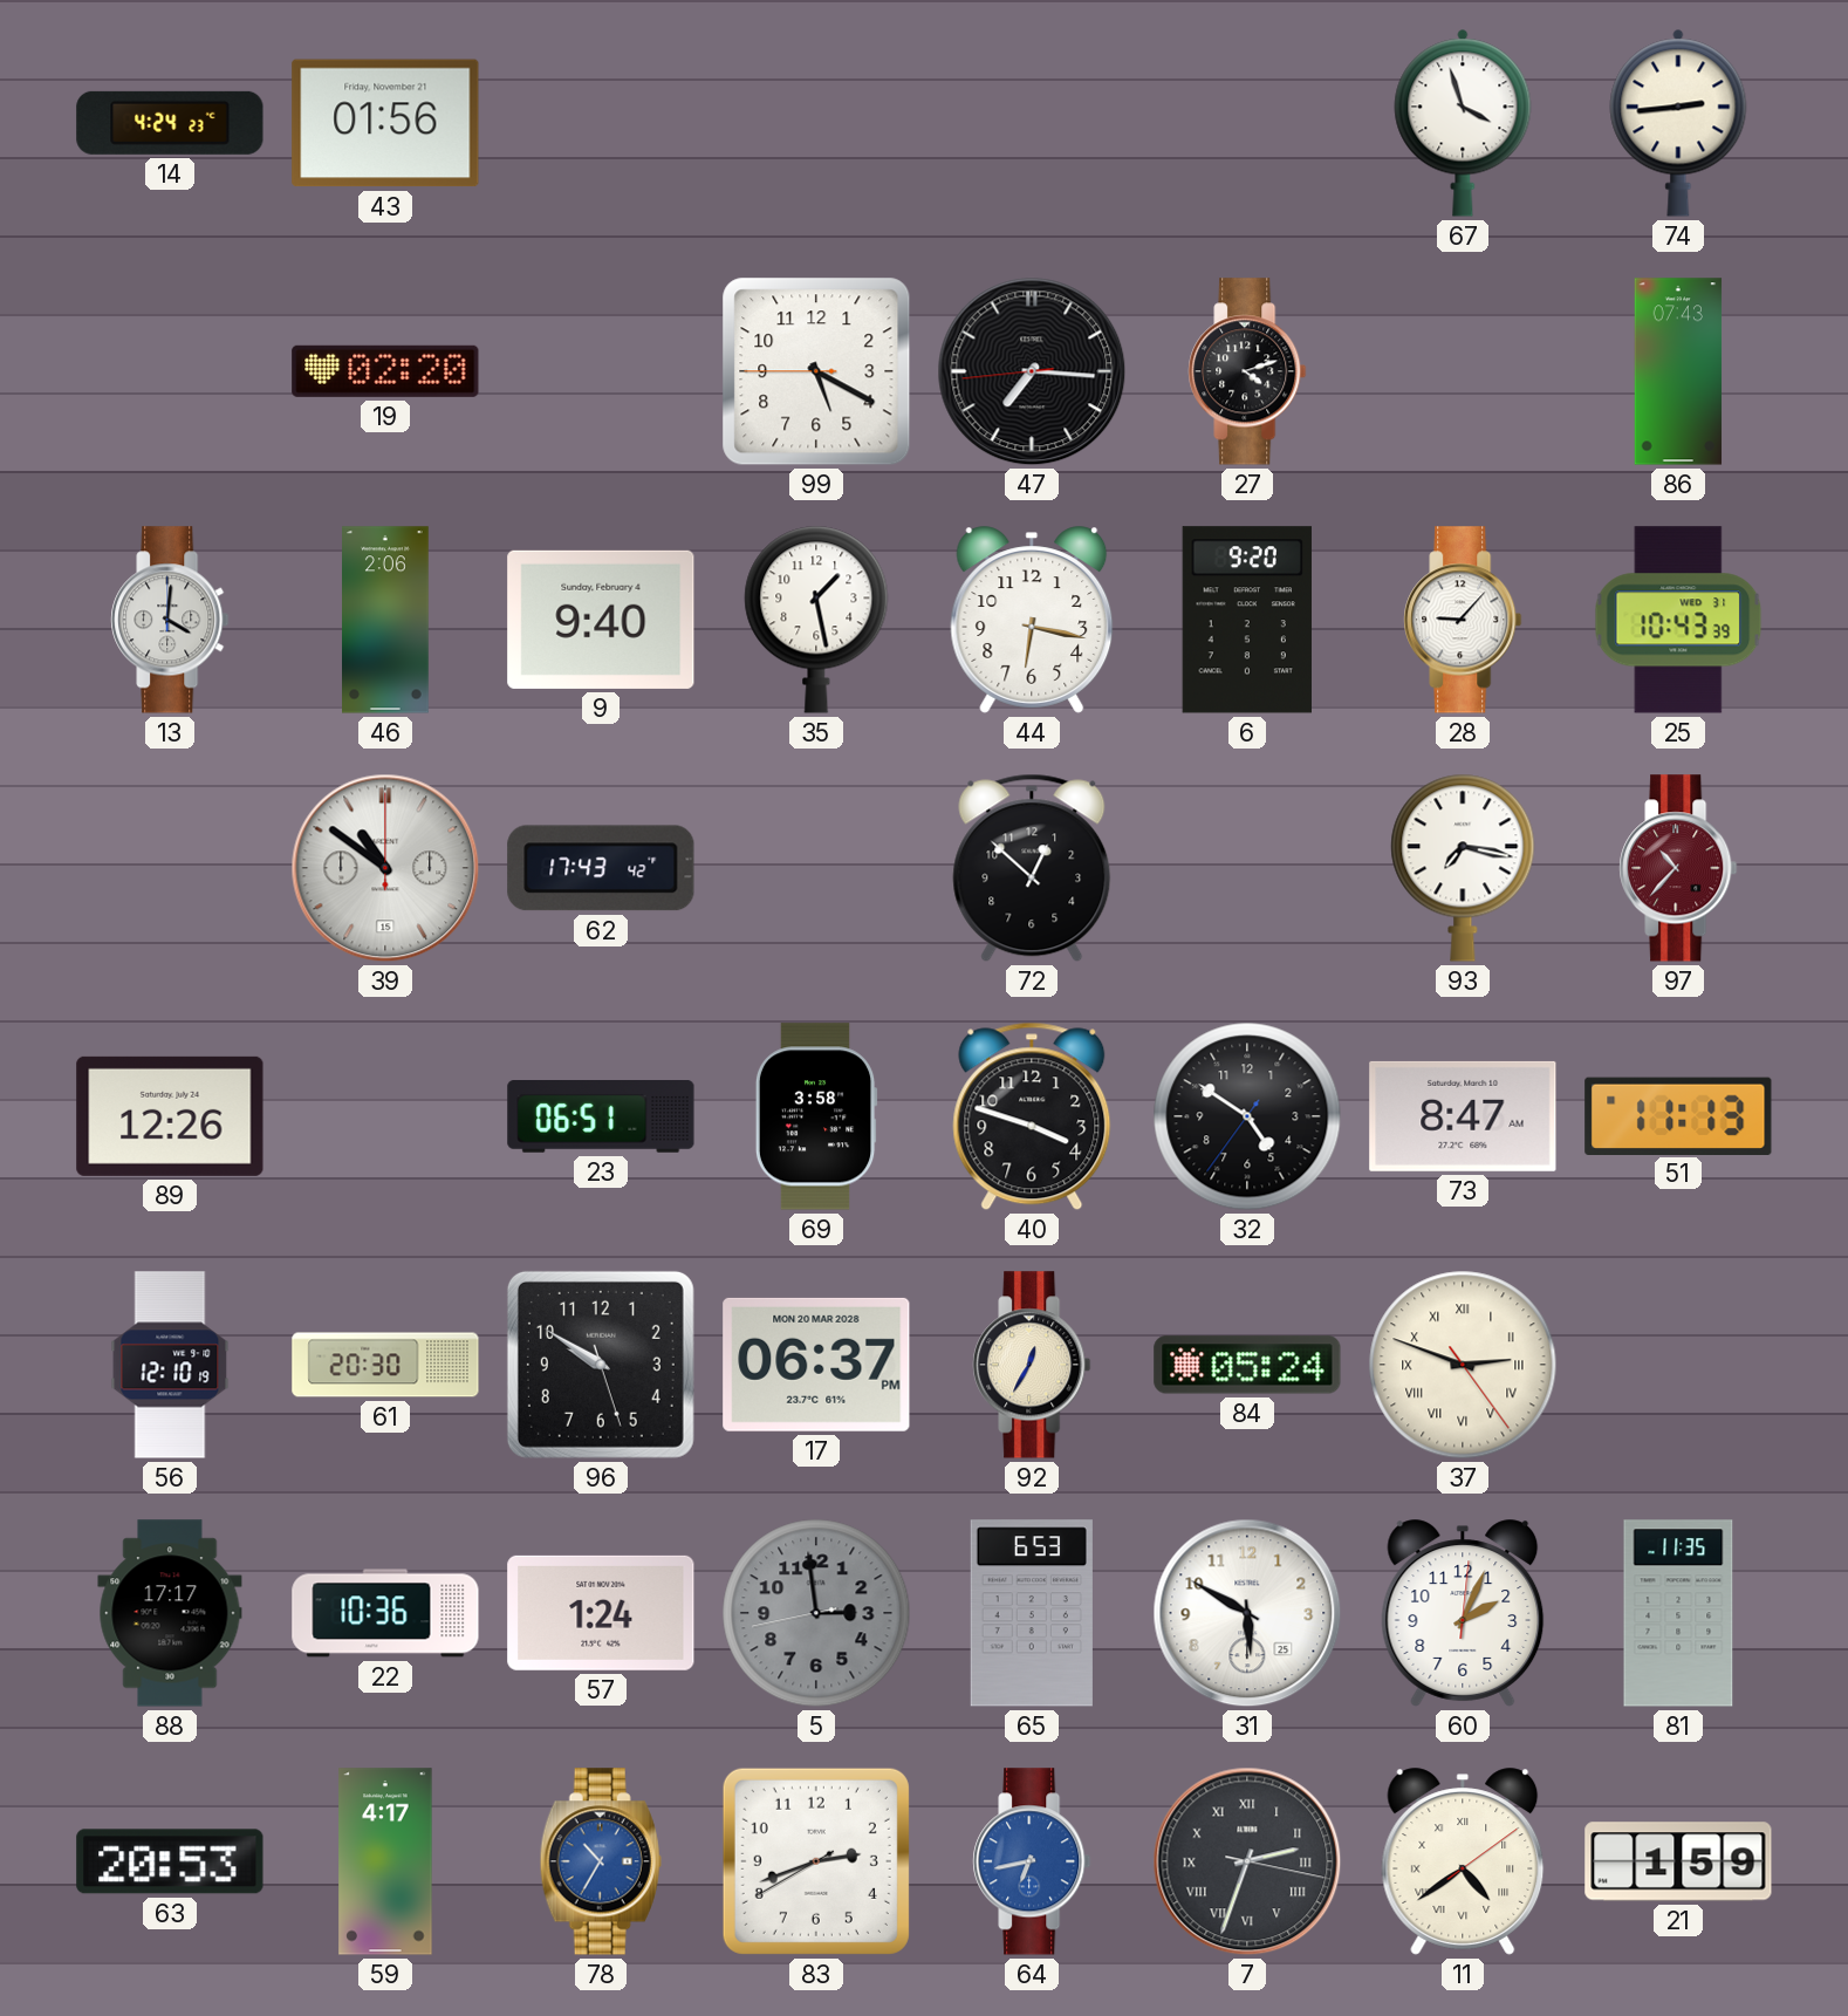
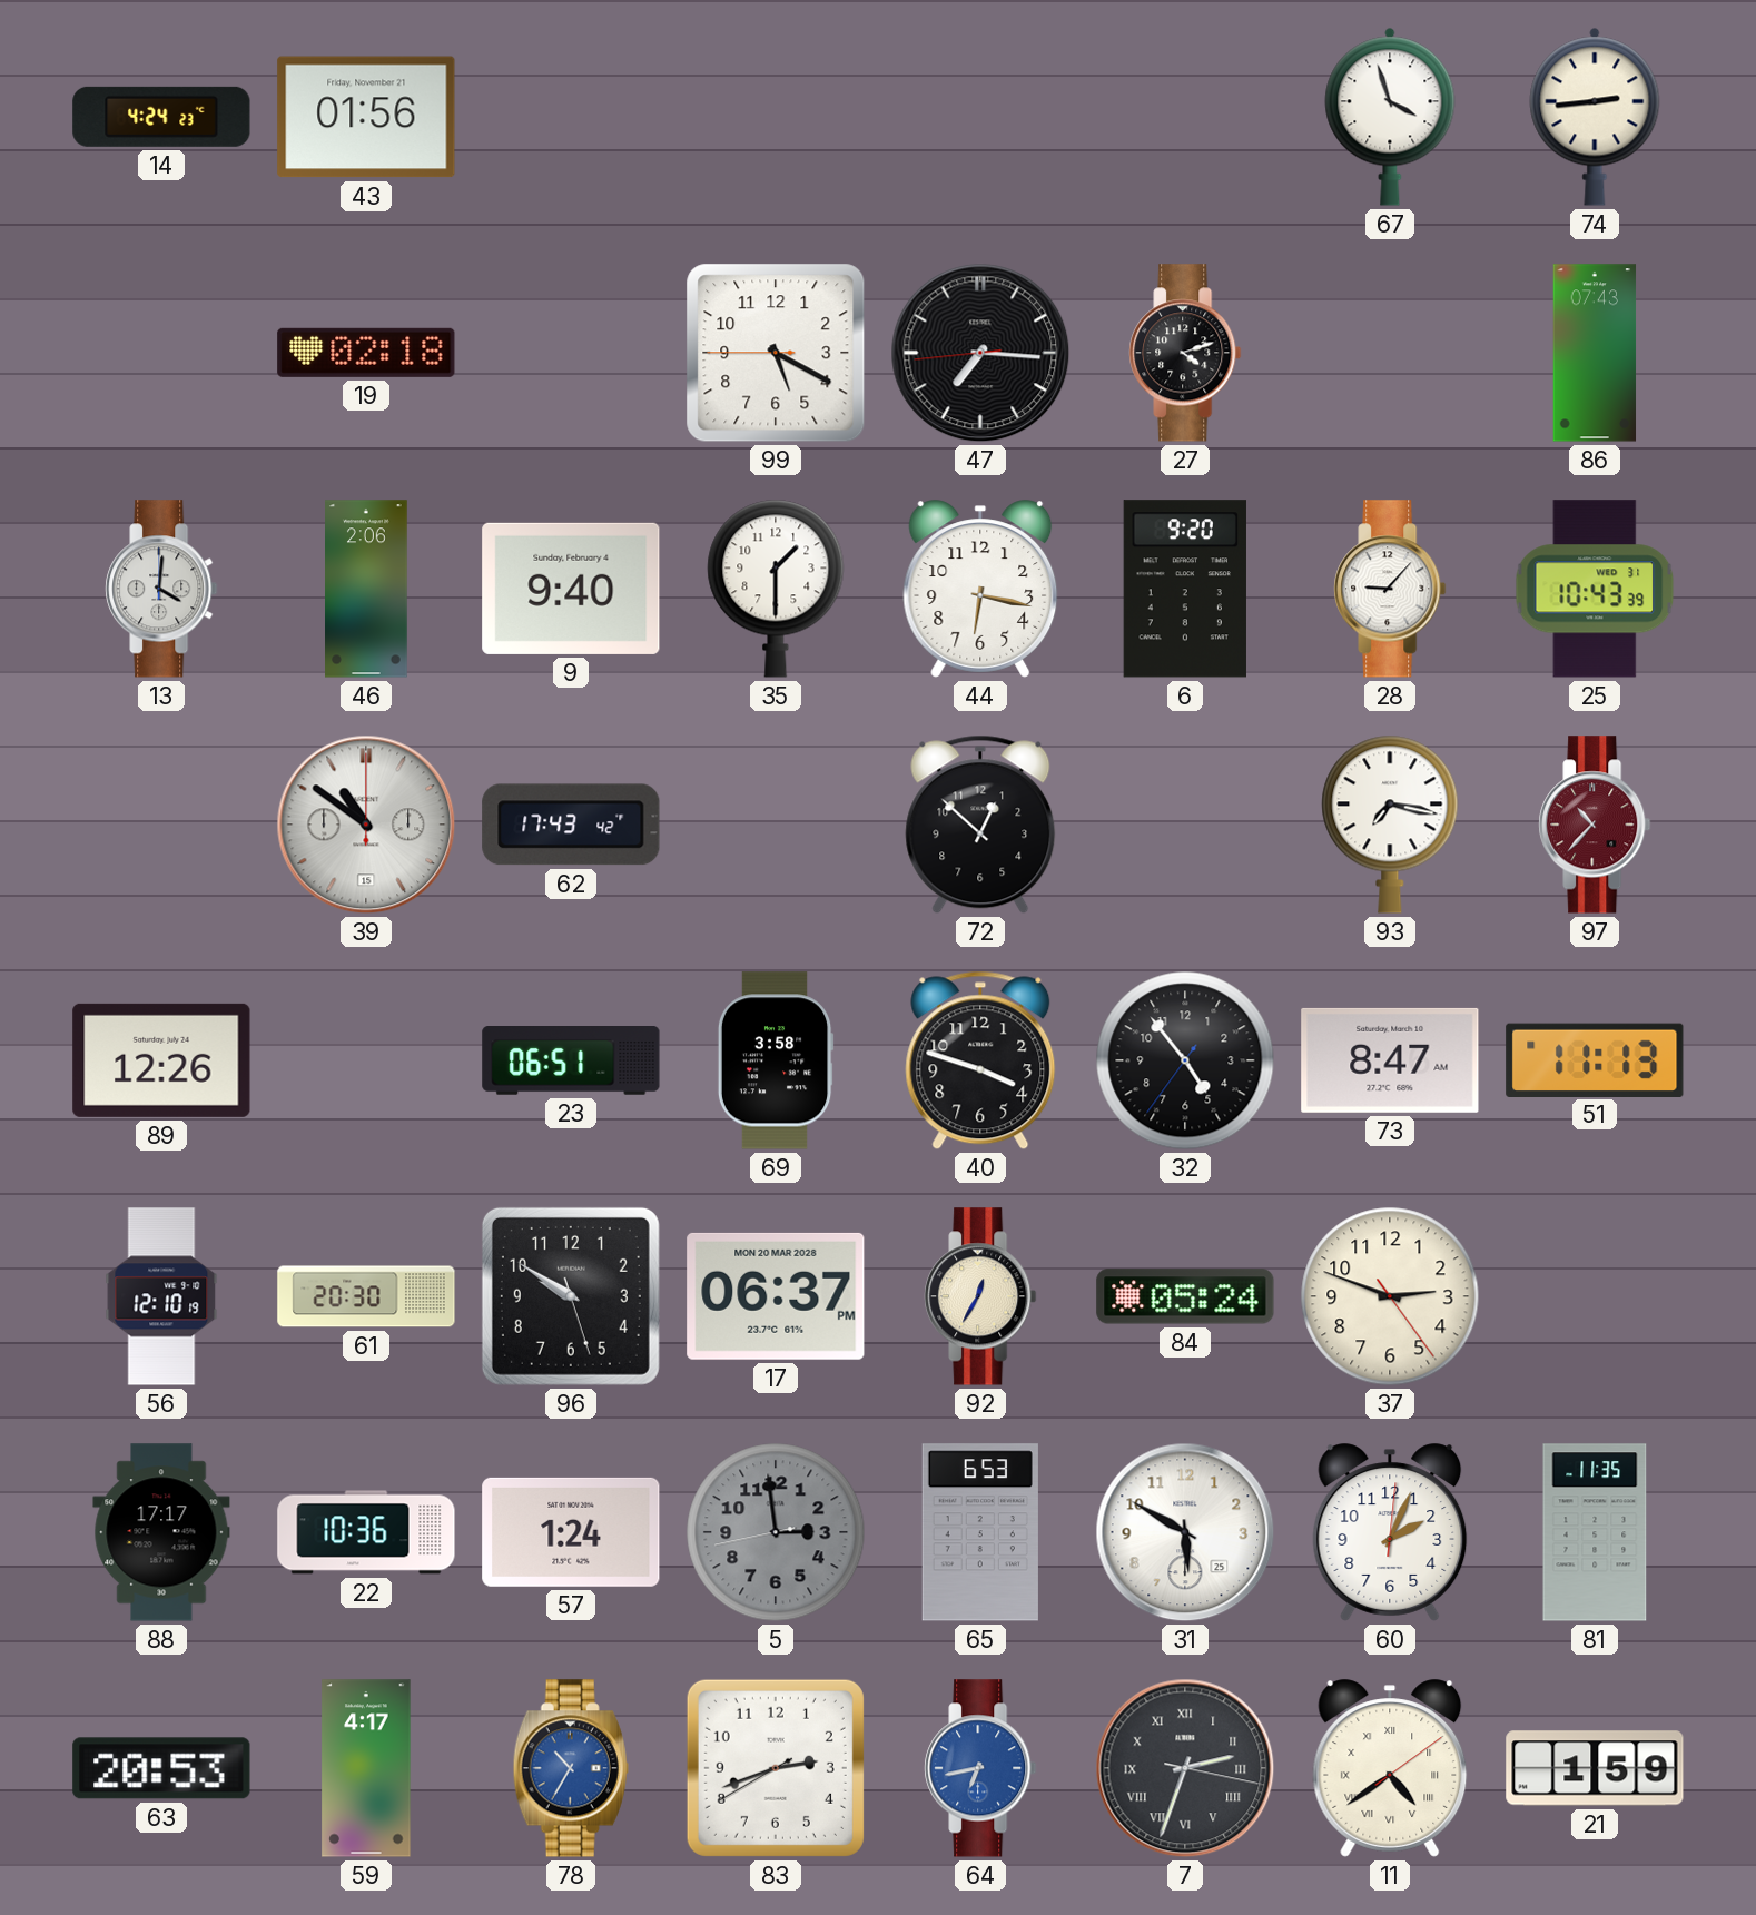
19: 02:20 -> 02:18 (366, 353)
35: 1:28 -> 1:30 (776, 589)
32: 4:50 -> 4:53 (1185, 1060)
37 numerals: Roman -> Arabic (1390, 1296)
